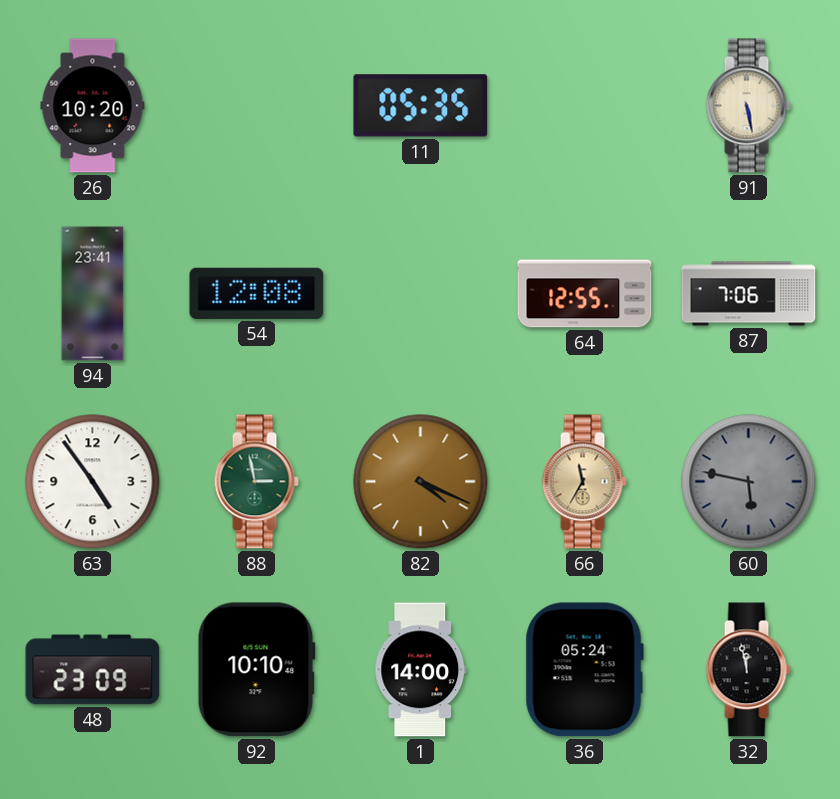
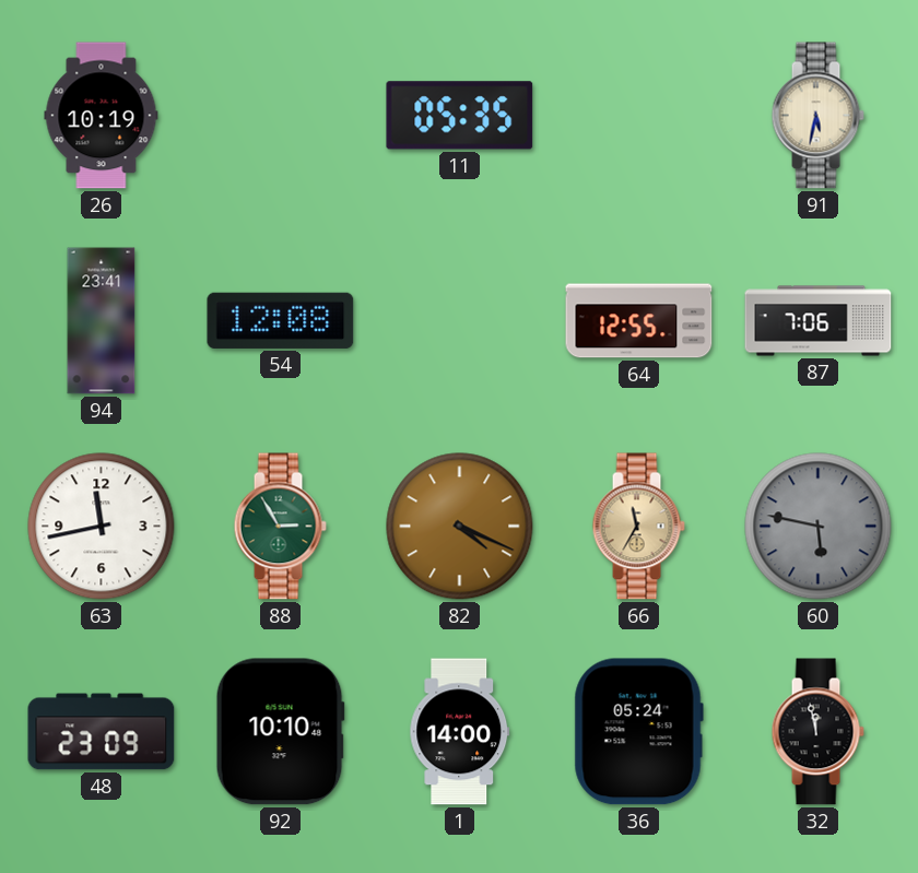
26: 10:20 -> 10:19 (102, 116)
91: 5:28 -> 5:32 (817, 116)
63: 4:54 -> 11:43 (102, 527)
88: 2:58 -> 2:55 (280, 527)
